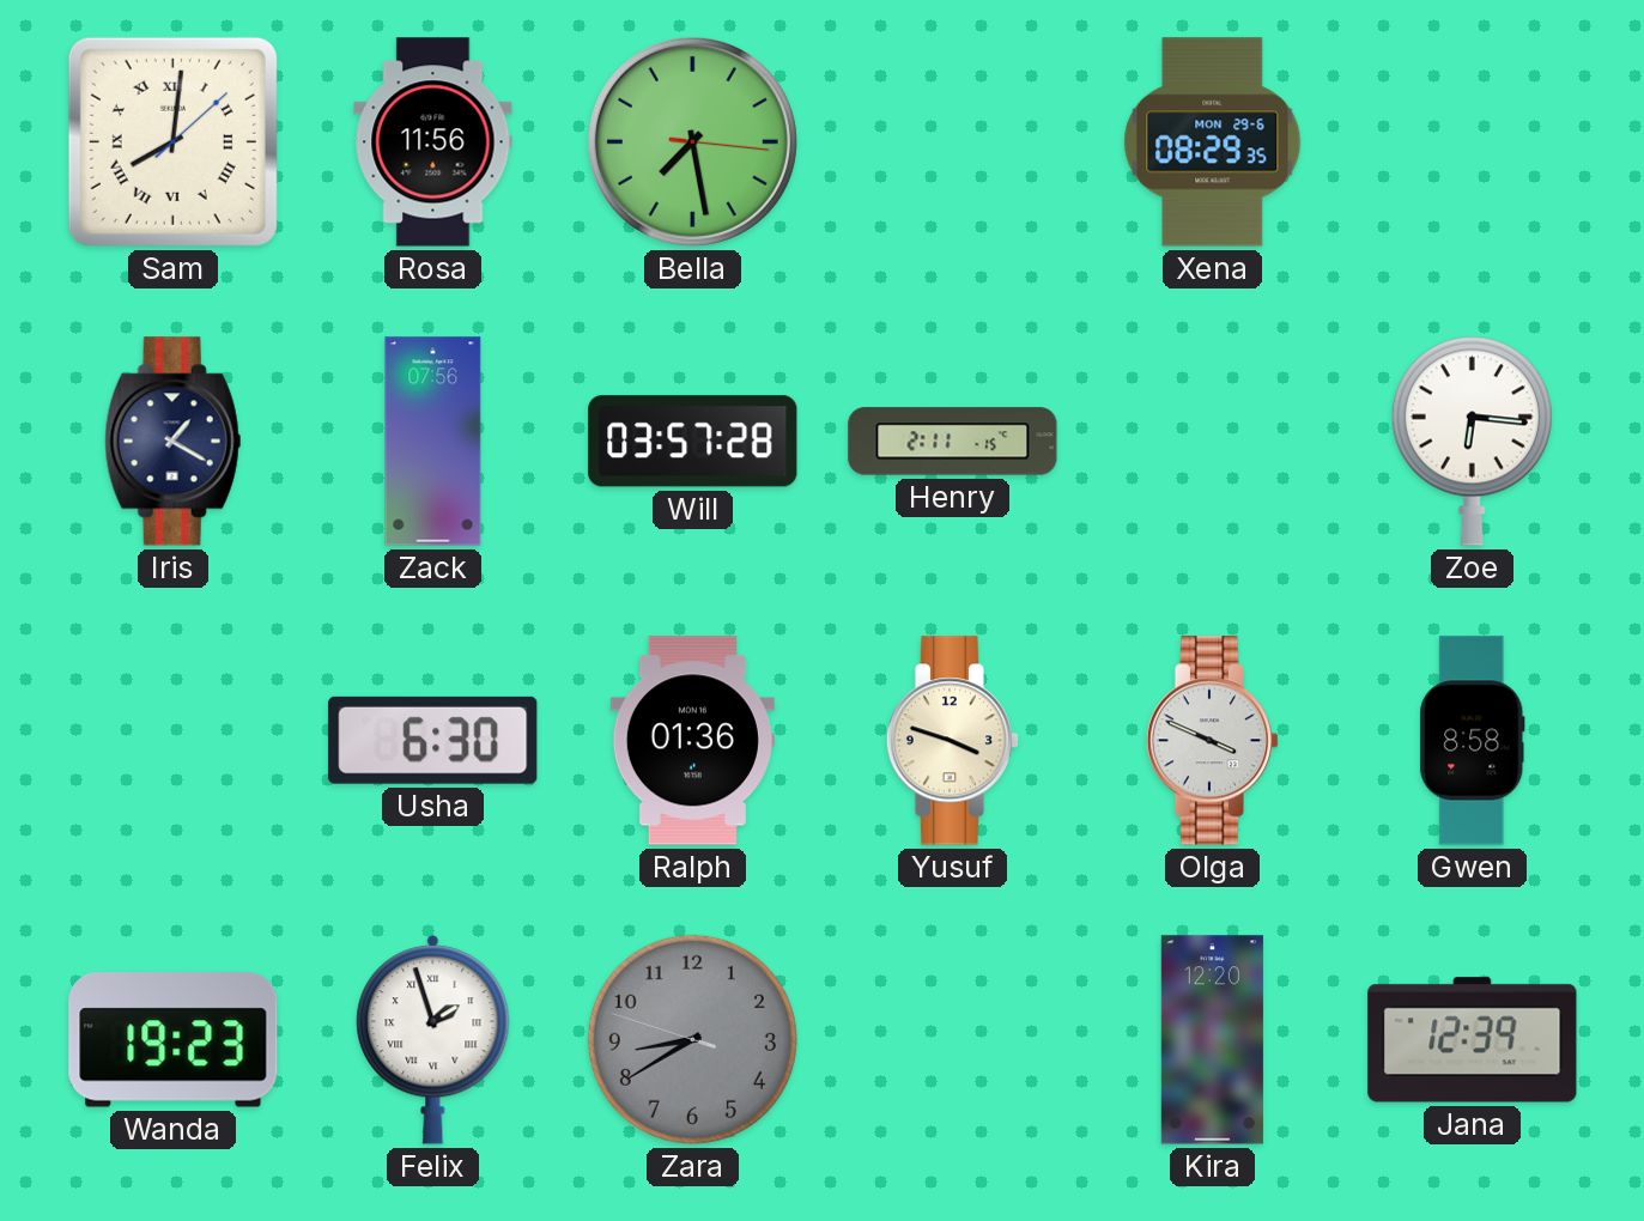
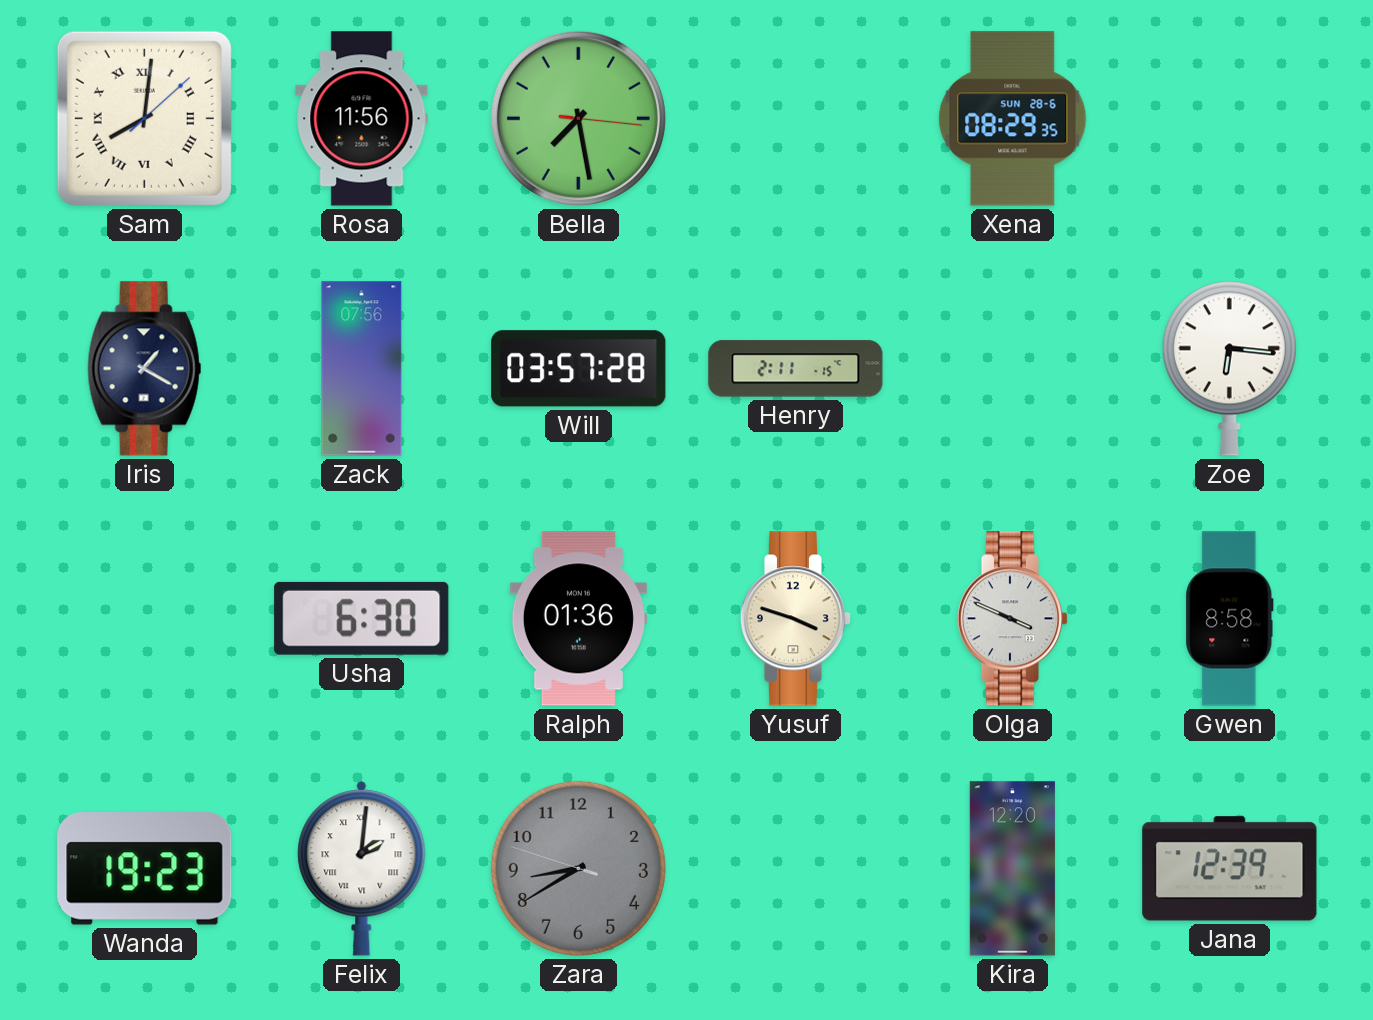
Xena date: MON 29-6 -> SUN 28-6 (1013, 119)
Felix: 1:57 -> 2:01 (362, 869)
